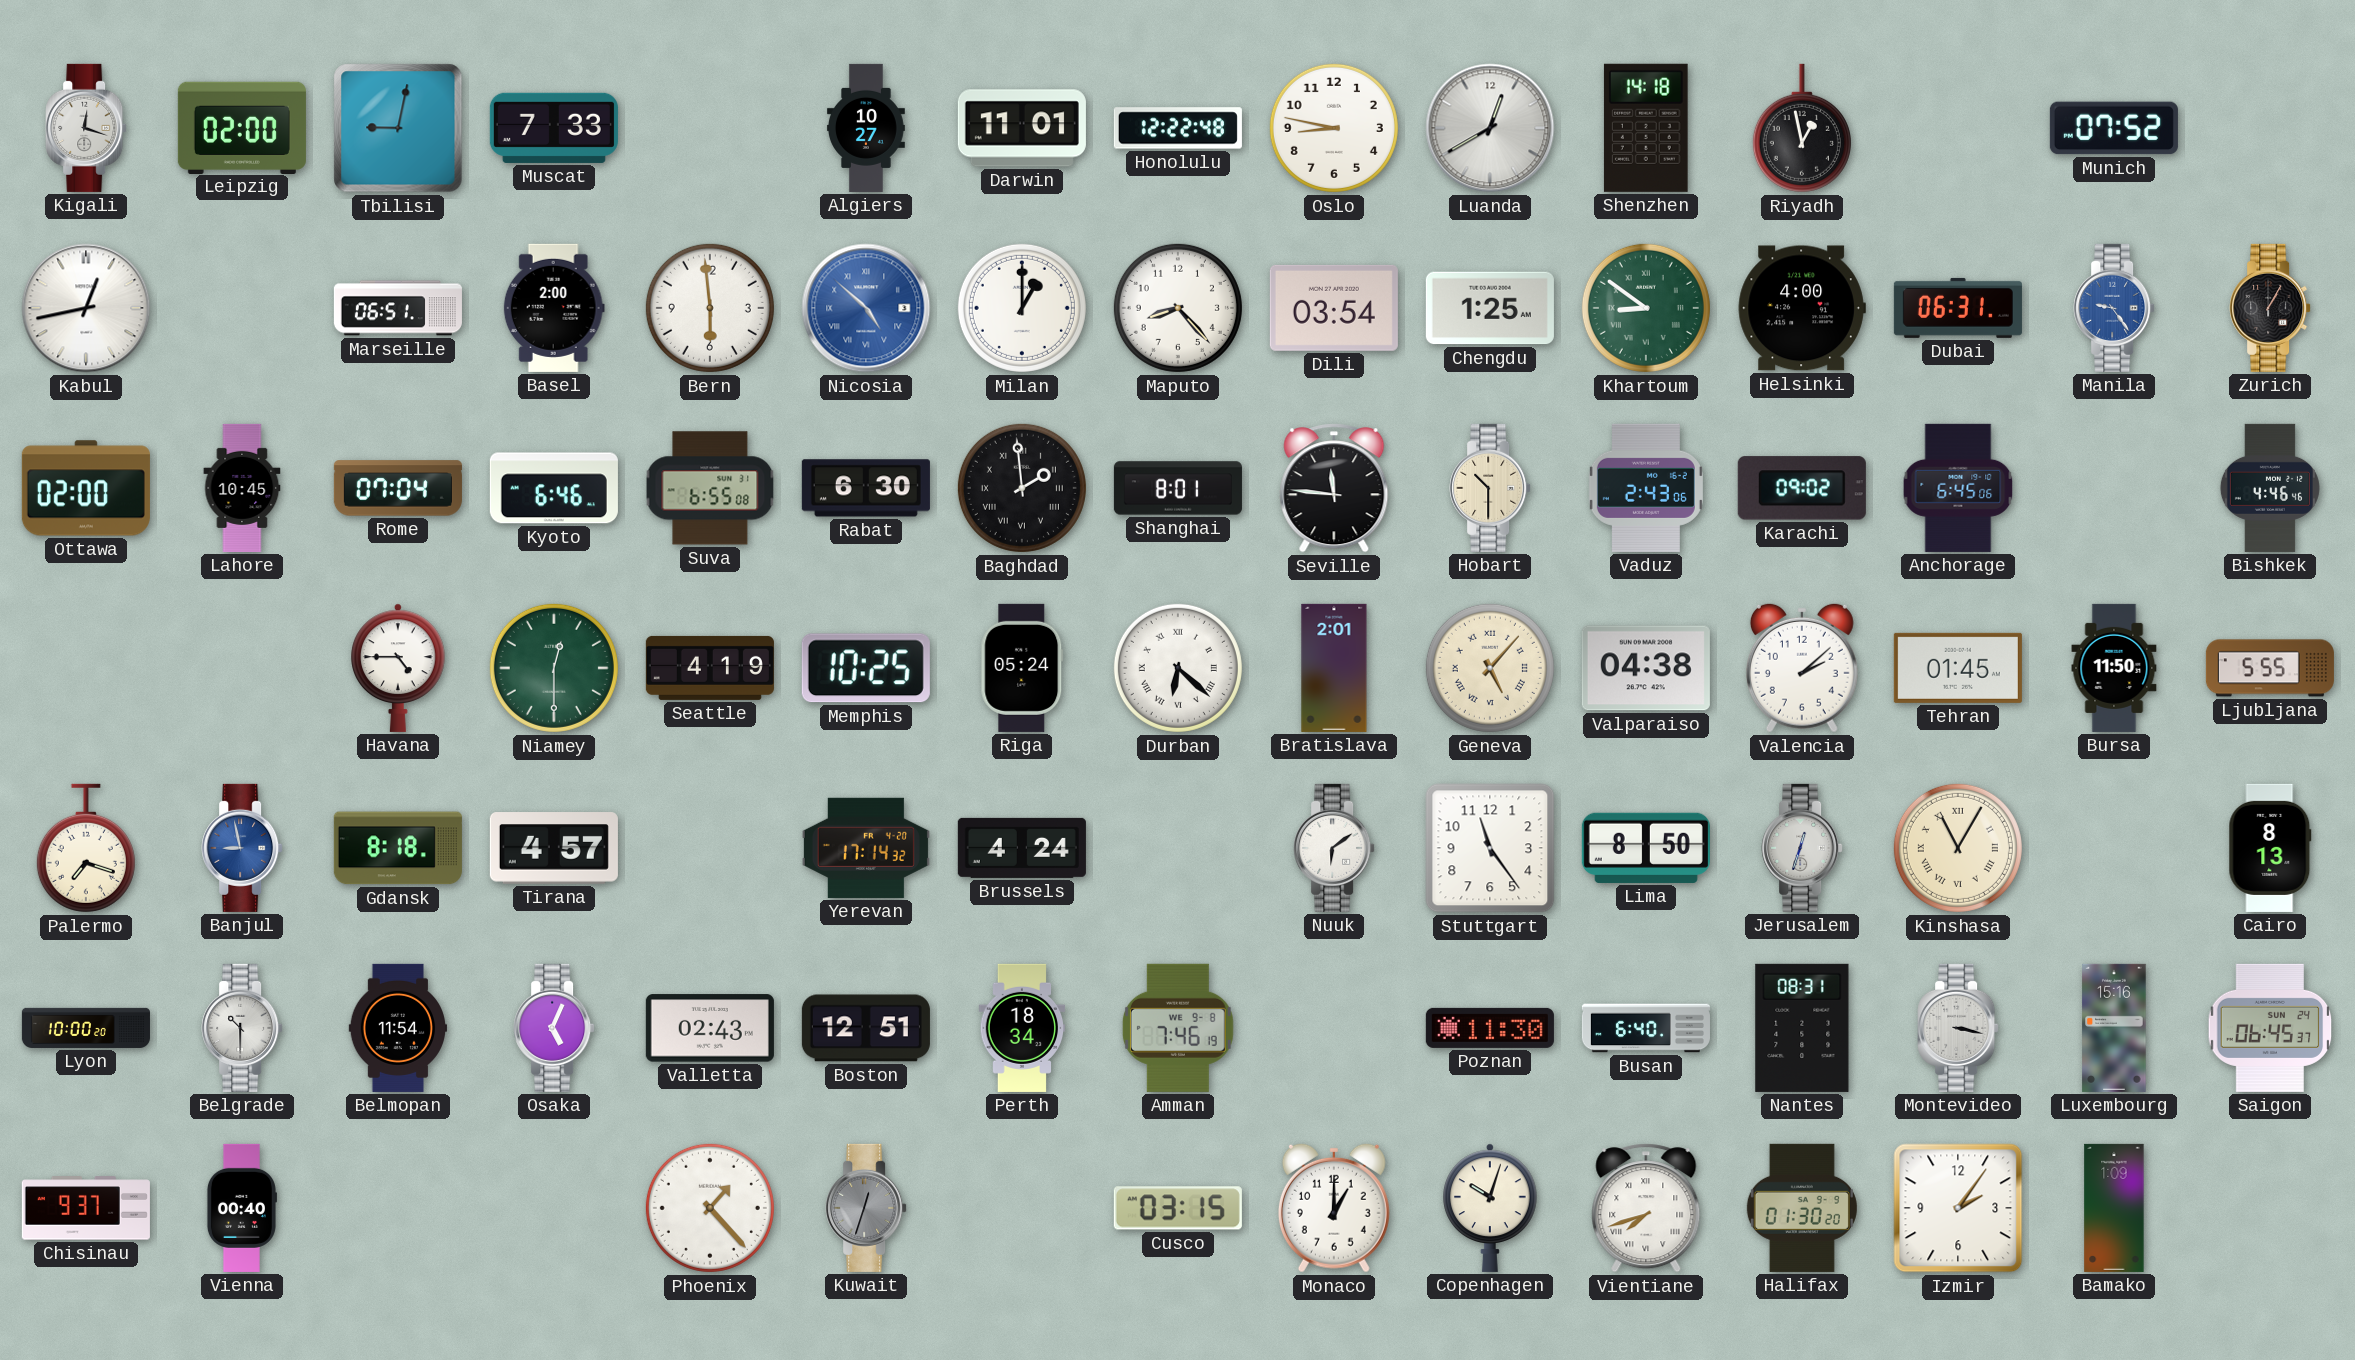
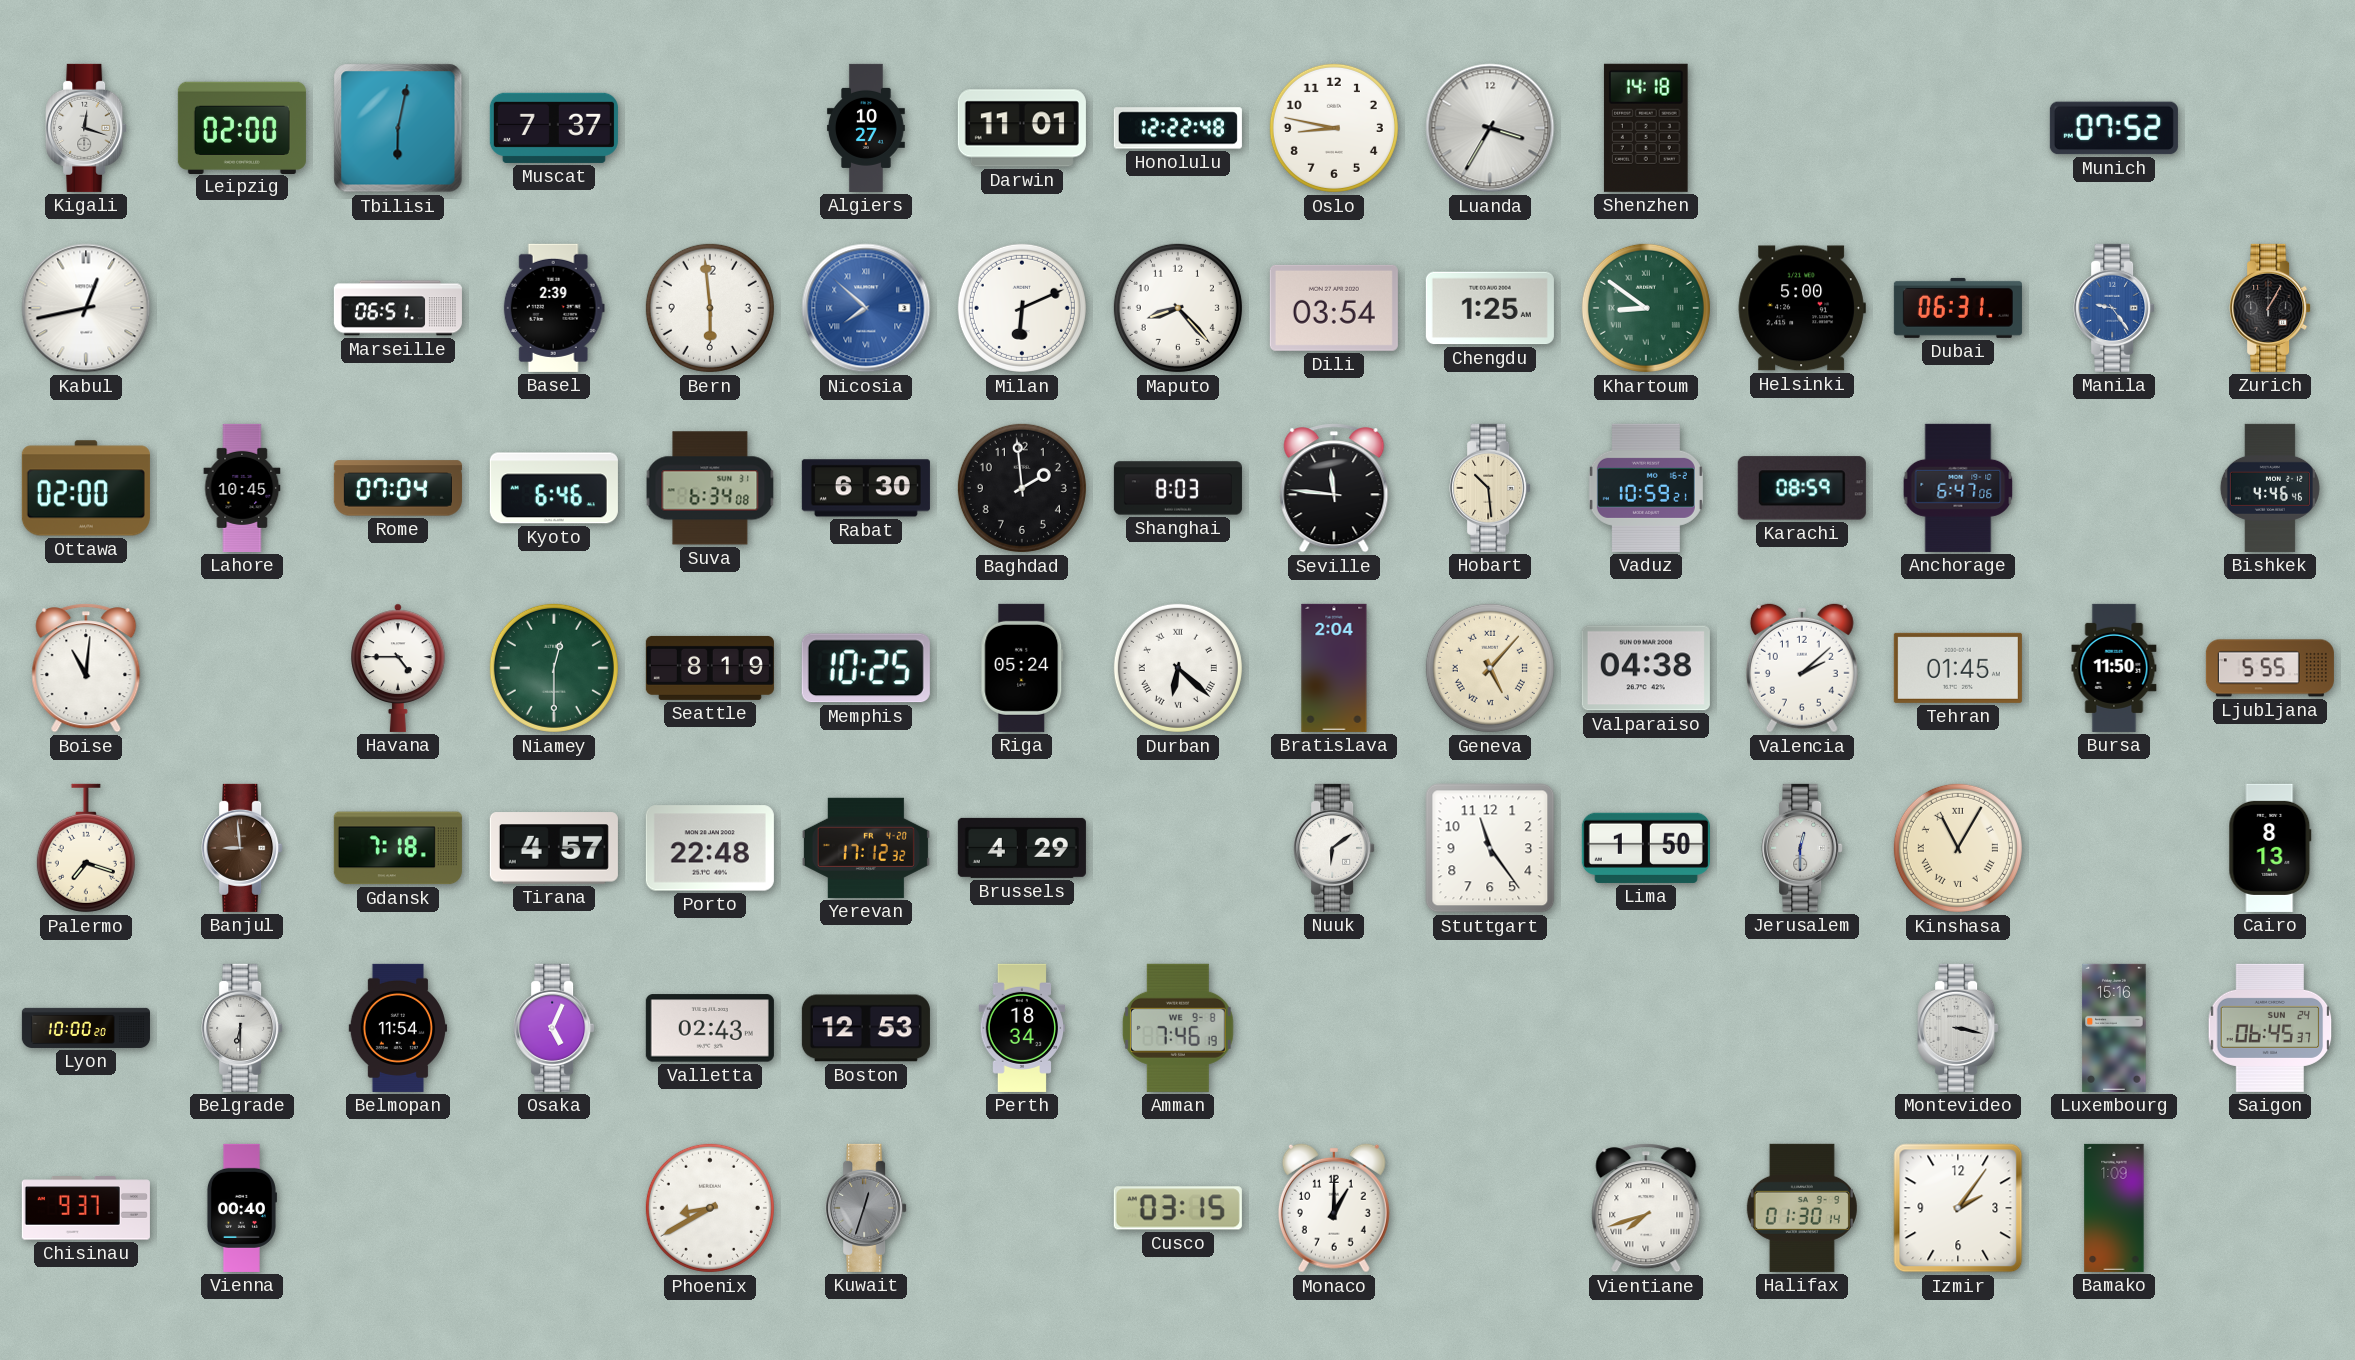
Tbilisi: 9:02 -> 6:02 (398, 128)
Muscat: 7:33 -> 7:37 (554, 128)
Luanda: 12:40 -> 3:35 (1490, 128)
Riyadh: 12:58 -> none (1802, 128)
Basel: 2:00 -> 2:39 (554, 308)
Nicosia: 4:52 -> 7:52 (866, 308)
Milan: 1:00 -> 6:11 (1022, 308)
Helsinki: 4:00 -> 5:00 (1802, 308)
Suva: 6:55 -> 6:34 (710, 488)
Baghdad numerals: Roman -> Arabic (1022, 488)
Shanghai: 8:01 -> 8:03 (1178, 488)
Hobart: 10:30 -> 10:29 (1490, 488)
Vaduz: 2:43 -> 10:59 (1646, 488)
Karachi: 09:02 -> 08:59 (1802, 488)
Anchorage: 6:45 -> 6:47 (1958, 488)
Boise: none -> 11:01 (86, 668)
Seattle: 4:19 -> 8:19 (710, 668)
Bratislava: 2:01 -> 2:04 (1334, 668)
Banjul: 8:58 -> 8:59 (242, 848)
Banjul dial: blue -> brown (242, 848)
Gdansk: 8:18 -> 7:18 (398, 848)
Porto: none -> 22:48 (710, 848)
Yerevan: 17:14 -> 17:12 (866, 848)
Brussels: 4:24 -> 4:29 (1022, 848)
Lima: 8:50 -> 1:50 (1646, 848)
Jerusalem: 12:33 -> 12:30 (1802, 848)
Belgrade: 10:30 -> 6:30 (242, 1028)
Boston: 12:51 -> 12:53 (866, 1028)
Poznan: 11:30 -> none (1490, 1028)
Busan: 6:40 -> none (1646, 1028)
Nantes: 08:31 -> none (1802, 1028)
Phoenix: 1:23 -> 8:40 (710, 1208)
Copenhagen: 10:03 -> none (1490, 1208)
Halifax: 01:30:20 -> 01:30:14 (1802, 1208)
